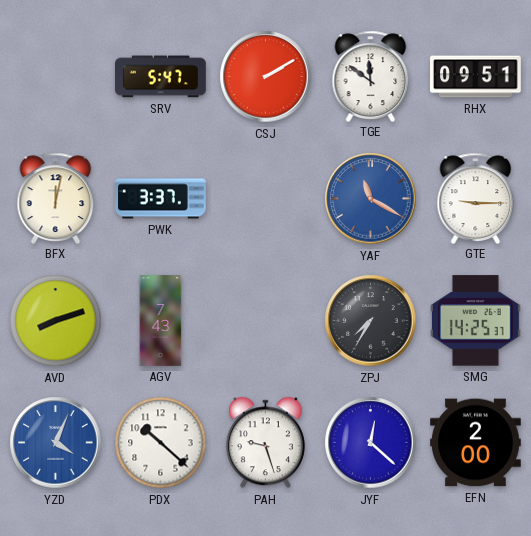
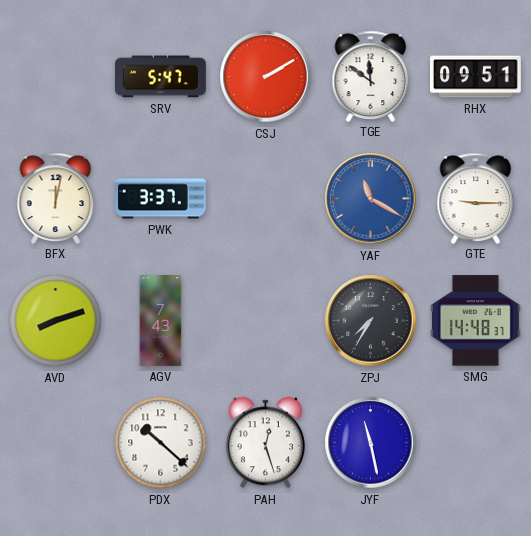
SMG: 14:25 -> 14:48 (475, 321)
YZD: 4:04 -> none (56, 443)
PAH: 9:27 -> 12:27 (265, 443)
JYF: 12:22 -> 11:28 (371, 443)
EFN: 2:00 -> none (476, 443)
